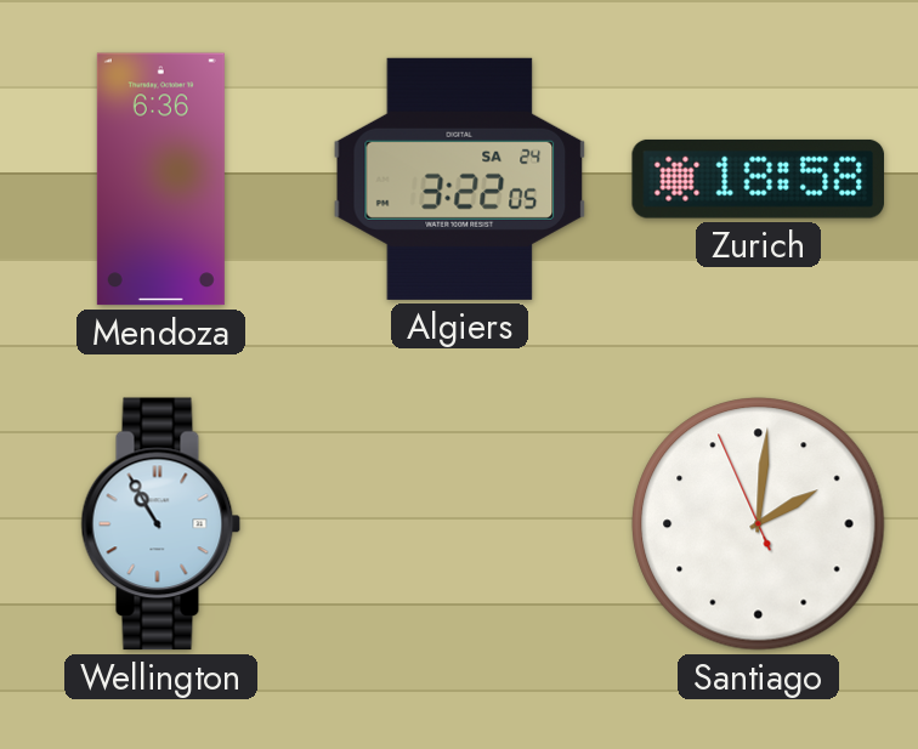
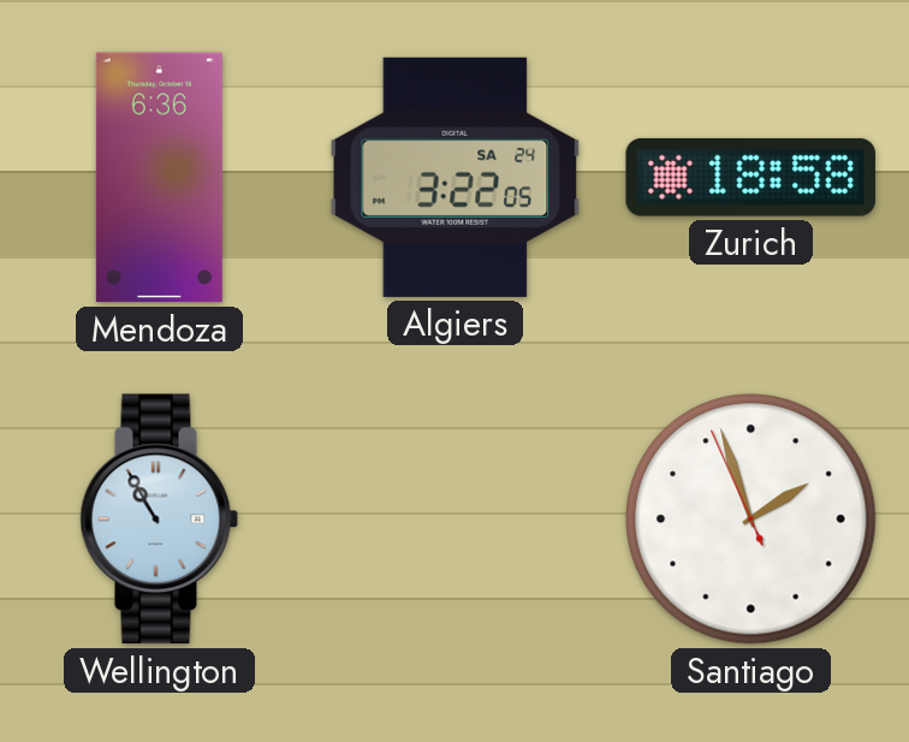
Santiago: 2:00 -> 1:56 (751, 520)
